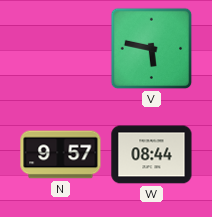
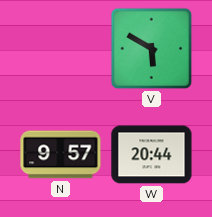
V: 5:47 -> 5:50 (152, 49)
W: 08:44 -> 20:44 (152, 155)
